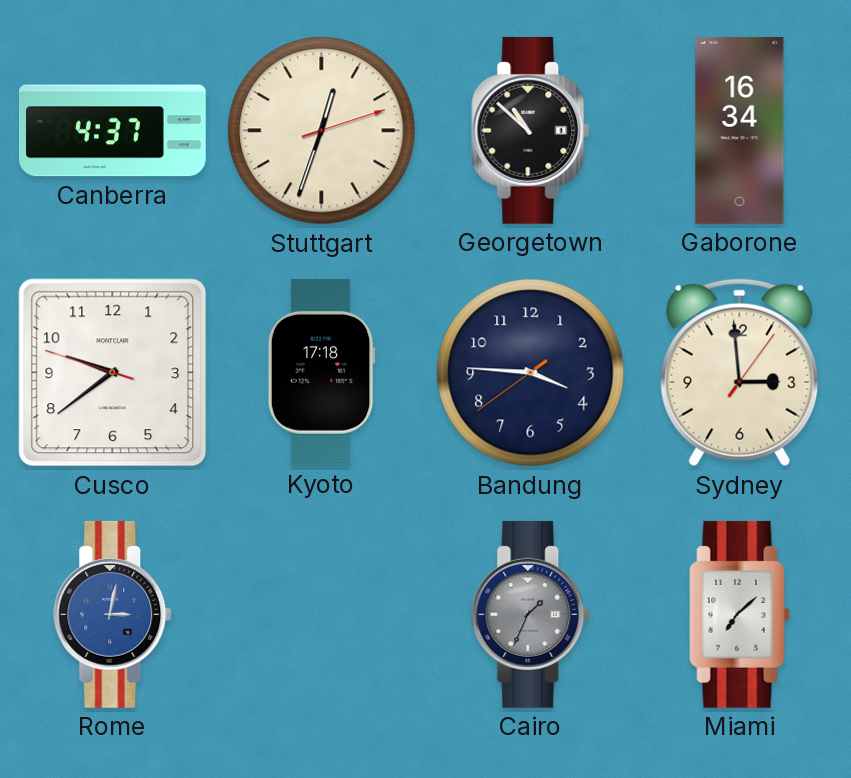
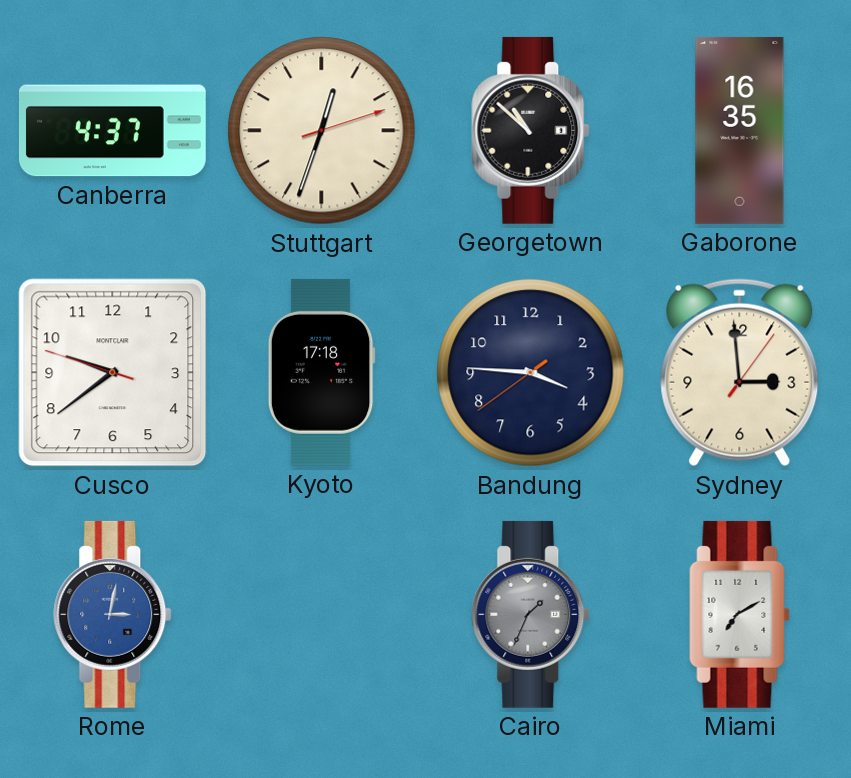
Gaborone: 16:34 -> 16:35 (740, 130)
Miami: 7:08 -> 7:10 (740, 614)
